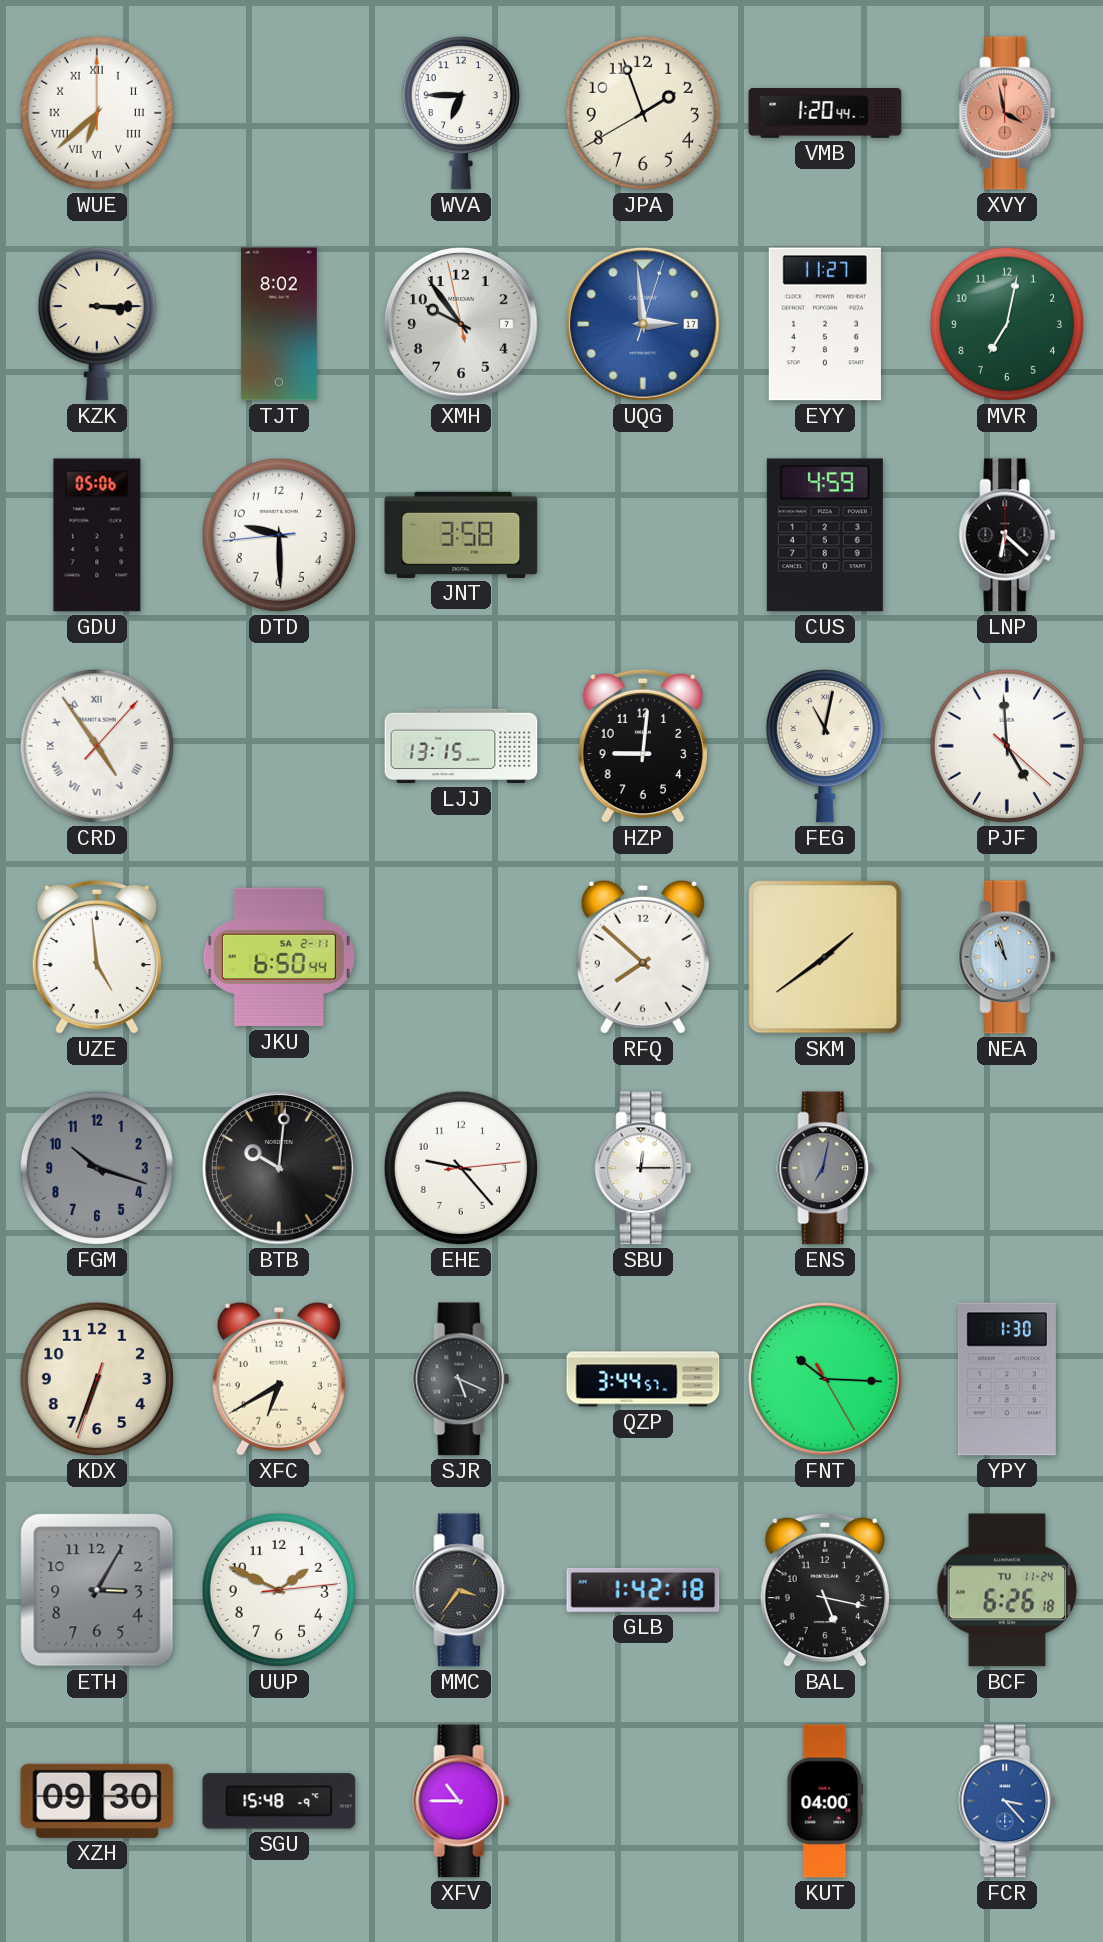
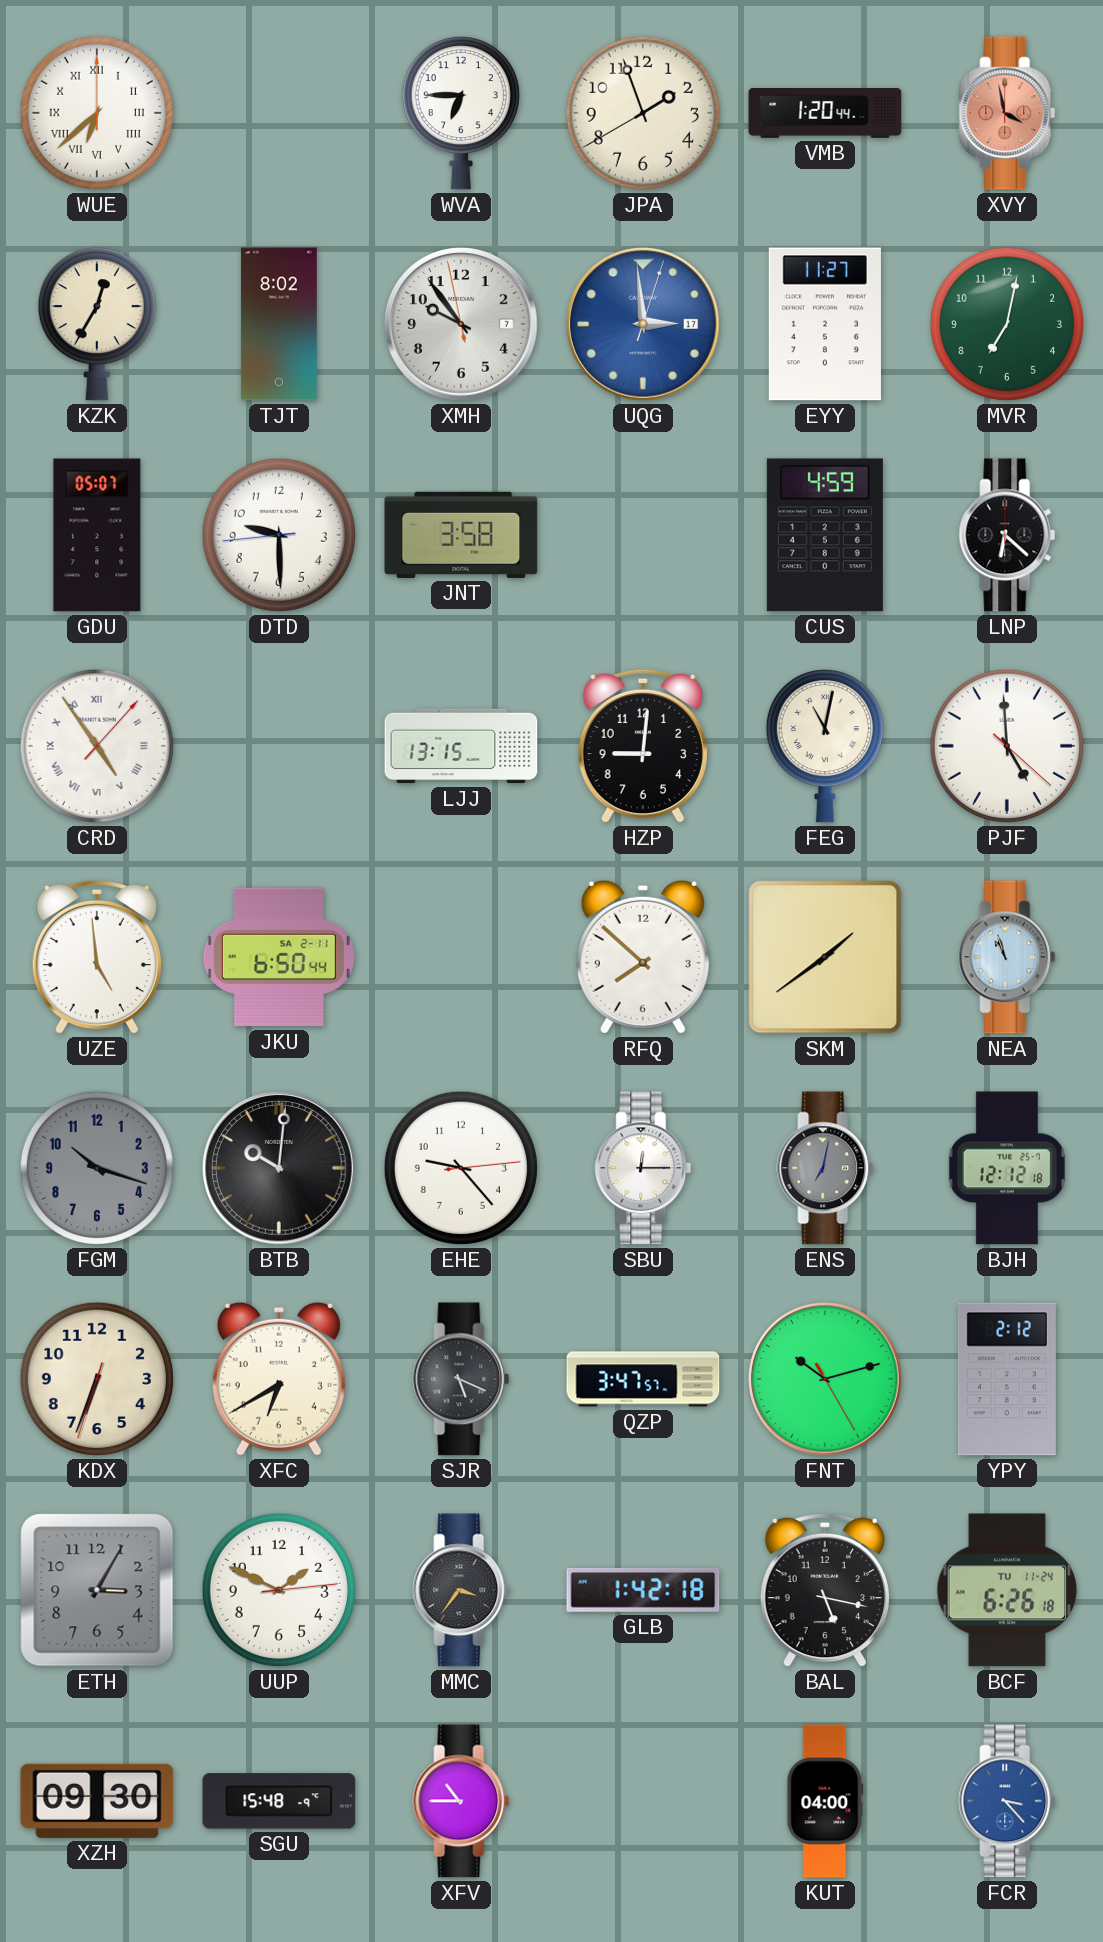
KZK: 3:15 -> 12:35 (97, 325)
GDU: 05:06 -> 05:07 (97, 535)
BJH: none -> 12:12 (1007, 1168)
QZP: 3:44 -> 3:47 (643, 1379)
FNT: 10:15 -> 10:12 (826, 1380)
YPY: 1:30 -> 2:12 (1007, 1379)
